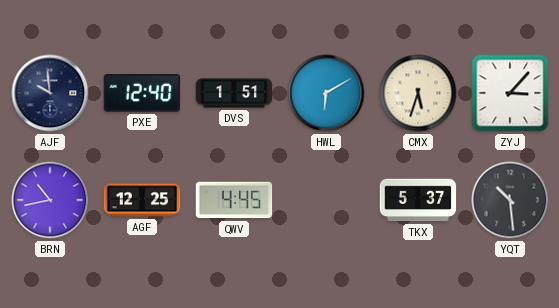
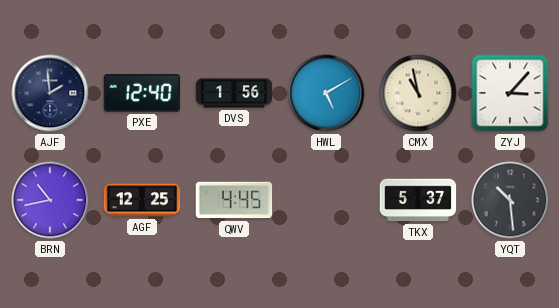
AJF: 9:59 -> 1:59 (50, 93)
DVS: 1:51 -> 1:56 (234, 93)
HWL: 6:10 -> 5:10 (326, 93)
CMX: 5:33 -> 10:58 (418, 93)
